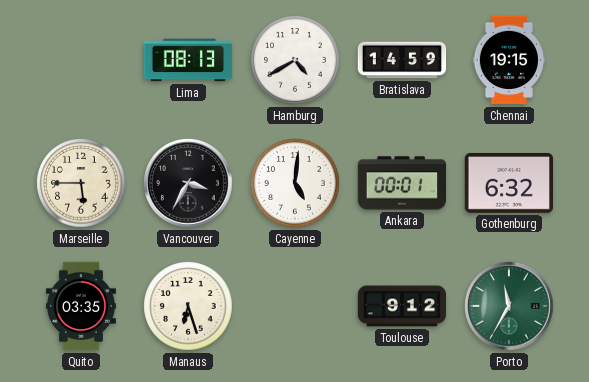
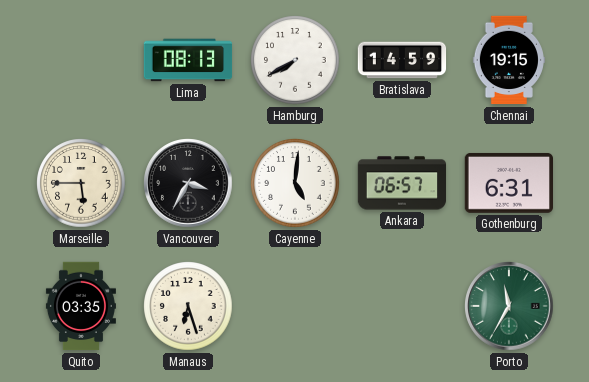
Hamburg: 4:40 -> 7:40 (295, 60)
Ankara: 00:01 -> 06:57 (402, 183)
Gothenburg: 6:32 -> 6:31 (508, 183)
Toulouse: 9:12 -> none (402, 306)
